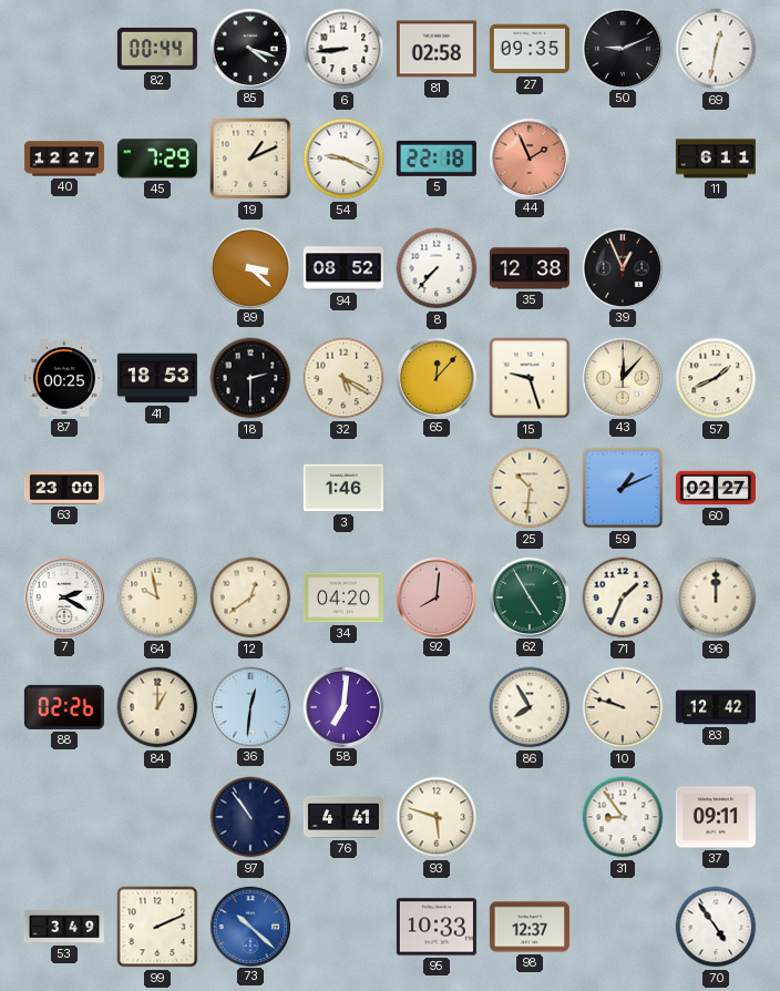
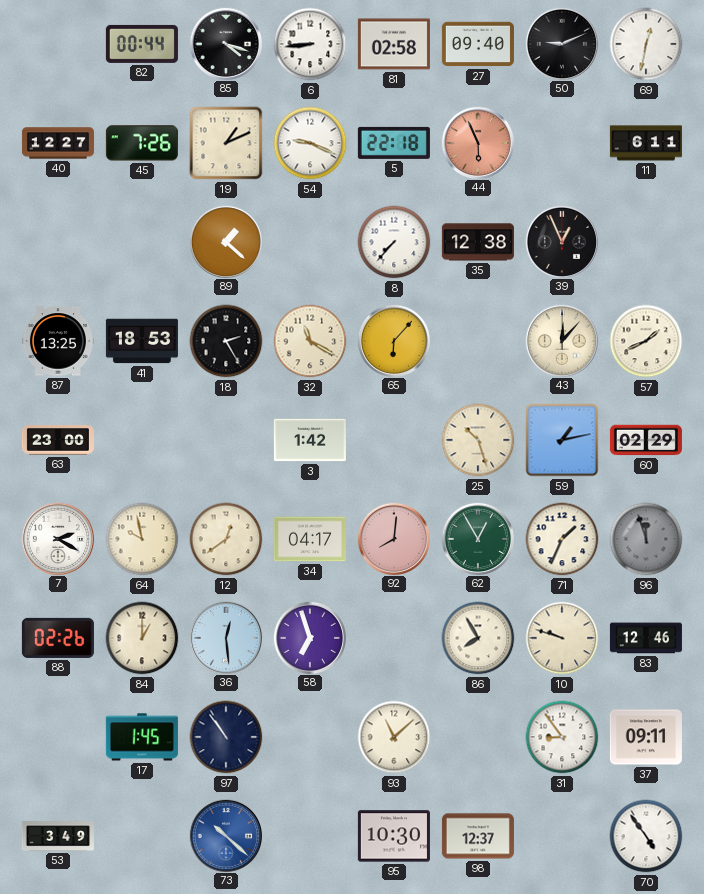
27: 09:35 -> 09:40 (478, 44)
45: 7:29 -> 7:26 (142, 143)
44: 1:56 -> 5:56 (477, 142)
89: 3:22 -> 1:22 (225, 241)
94: 08:52 -> none (343, 268)
87: 00:25 -> 13:25 (58, 341)
18: 2:30 -> 2:25 (226, 341)
32: 5:20 -> 11:20 (310, 341)
65: 12:07 -> 6:07 (393, 340)
15: 9:27 -> none (530, 378)
3: 1:46 -> 1:42 (310, 440)
25: 10:31 -> 10:27 (478, 440)
59: 1:11 -> 1:13 (562, 440)
60: 02:27 -> 02:29 (646, 440)
34: 04:20 -> 04:17 (310, 539)
62: 4:55 -> 12:55 (477, 538)
96: 12:00 -> 11:57 (646, 539)
96 dial: cream -> grey (646, 539)
36: 12:31 -> 12:29 (225, 637)
58: 7:01 -> 6:57 (309, 637)
83: 12:42 -> 12:46 (646, 638)
17: none -> 1:45 (142, 737)
76: 4:41 -> none (343, 817)
93: 5:48 -> 11:08 (394, 737)
99: 2:11 -> none (157, 927)
95: 10:33 -> 10:30 (394, 836)
